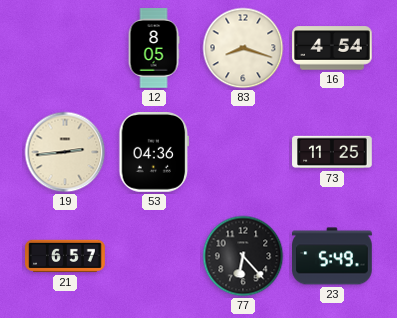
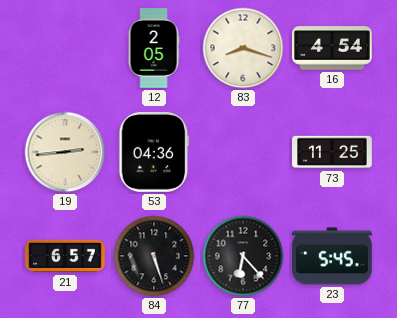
12: 8:05 -> 2:05 (154, 48)
84: none -> 5:27 (154, 256)
23: 5:49 -> 5:45 (333, 256)
